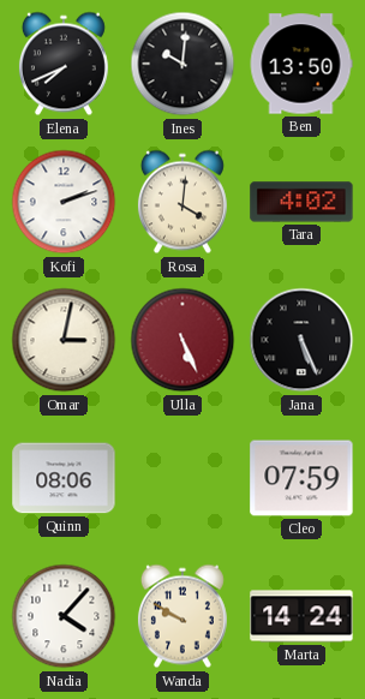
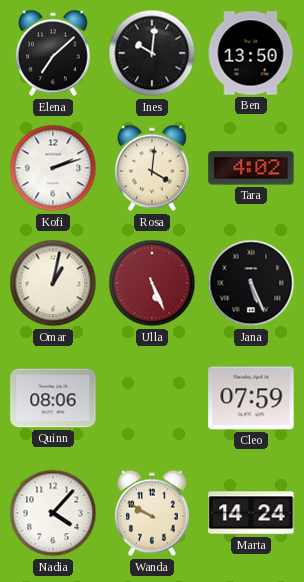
Elena: 7:41 -> 7:08 (53, 53)
Omar: 3:02 -> 1:02 (53, 283)
